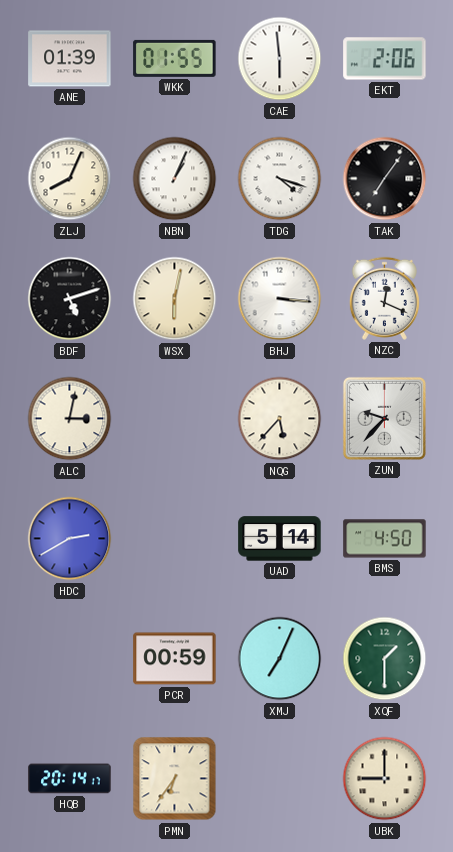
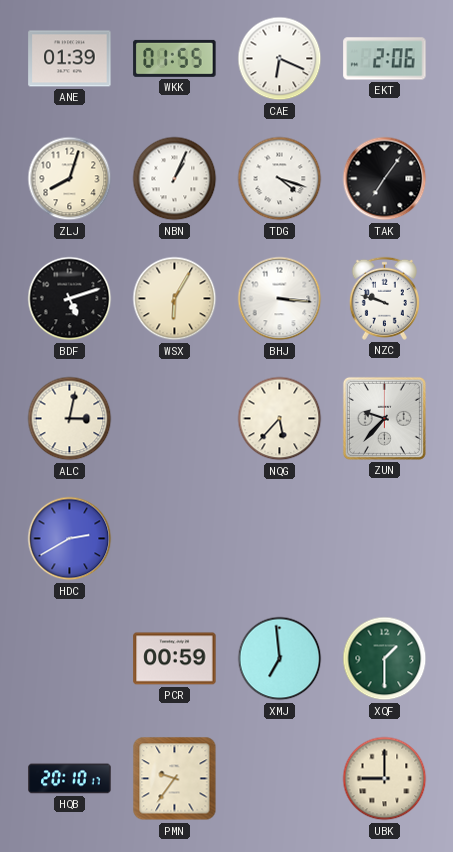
CAE: 5:59 -> 6:19 (280, 59)
ZLJ: 8:04 -> 8:03 (70, 179)
WSX: 6:02 -> 6:05 (175, 299)
NZC: 12:19 -> 9:48 (384, 298)
UAD: 5:14 -> none (280, 539)
BMS: 4:50 -> none (385, 539)
XMJ: 7:04 -> 6:59 (280, 659)
HQB: 20:14 -> 20:10 (70, 779)
PMN: 6:36 -> 9:36 (175, 779)
